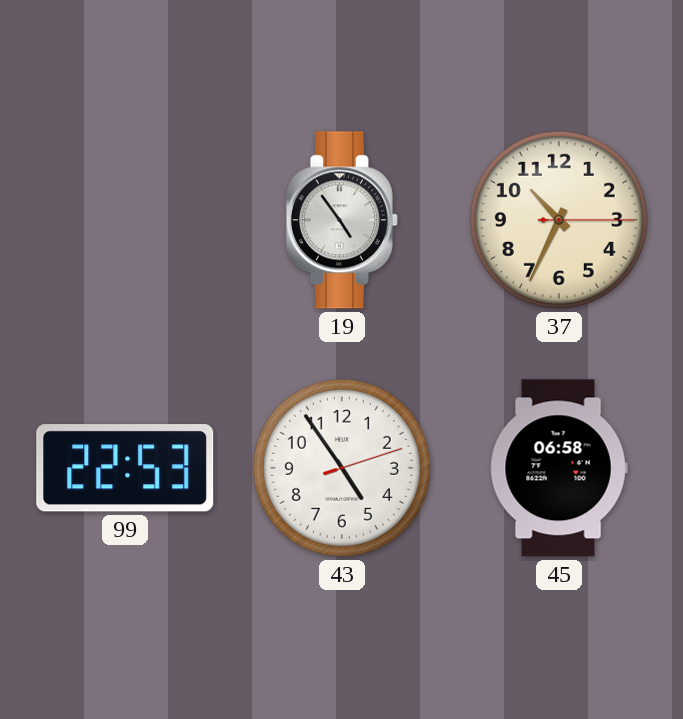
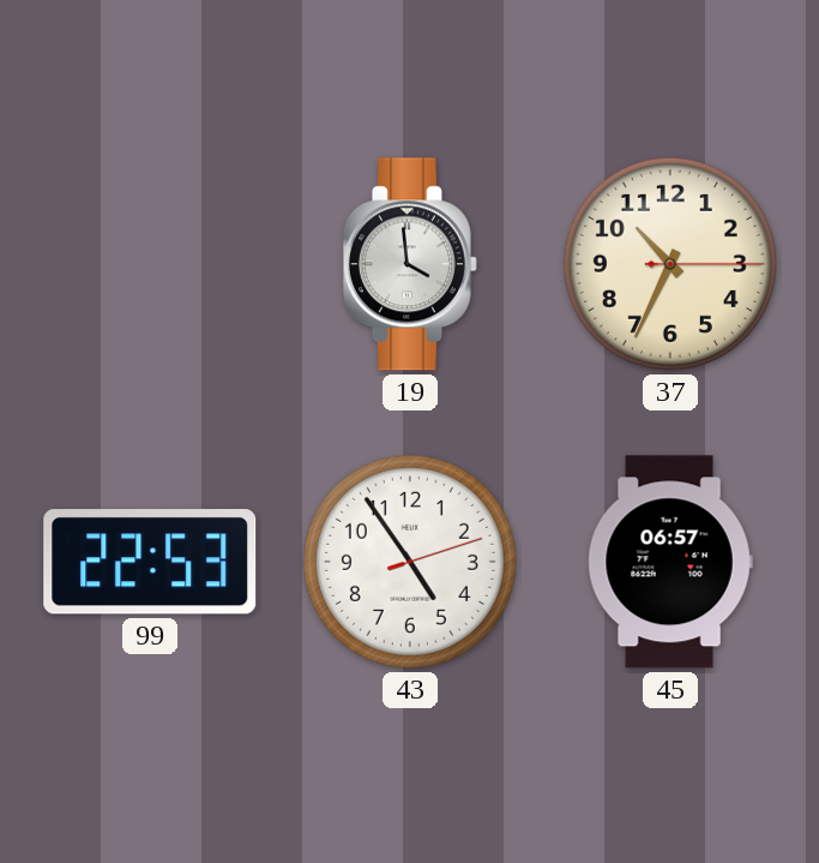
19: 4:54 -> 3:59 (410, 264)
45: 06:58 -> 06:57 (670, 562)
